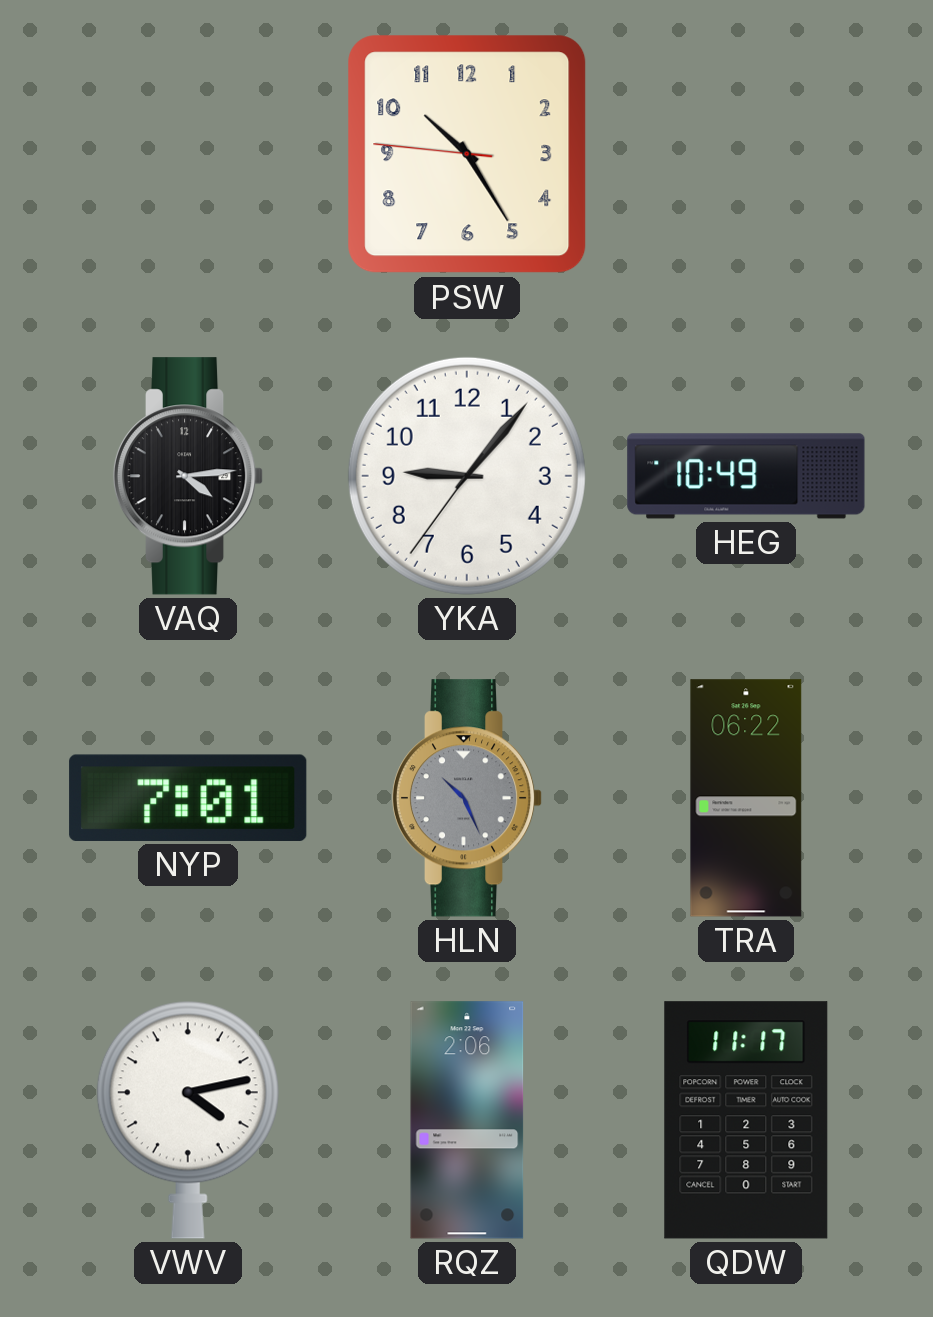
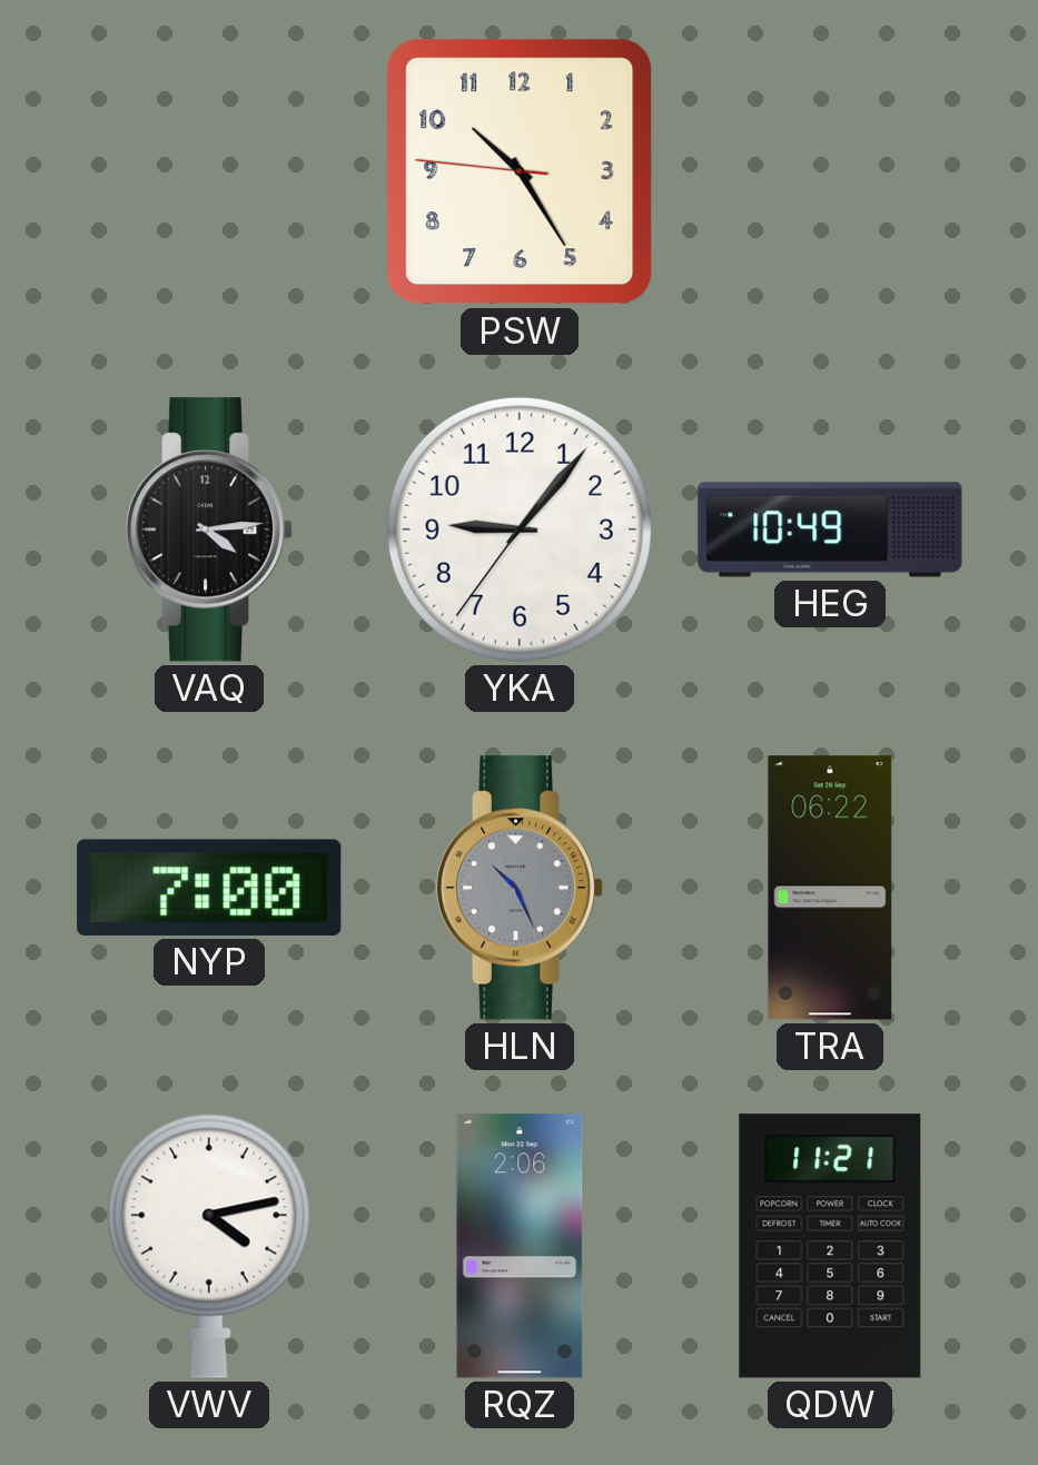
NYP: 7:01 -> 7:00 (209, 888)
QDW: 11:17 -> 11:21 (830, 1246)
